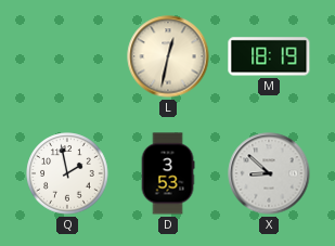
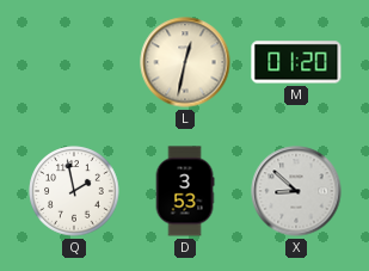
M: 18:19 -> 01:20 (296, 62)
